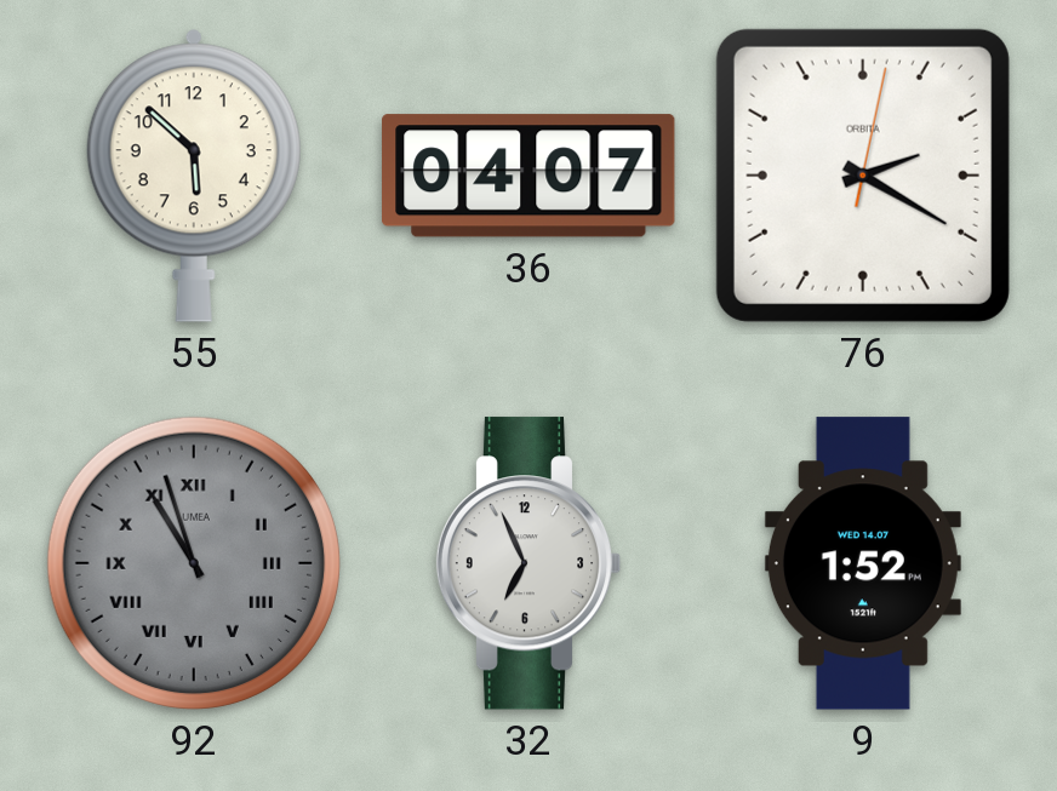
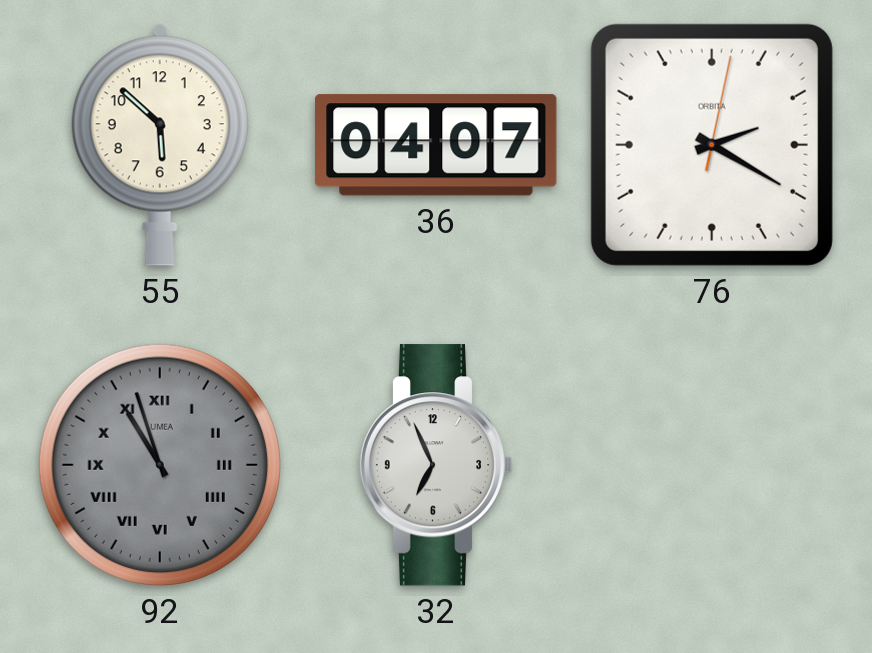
9: 1:52 -> none (863, 563)
